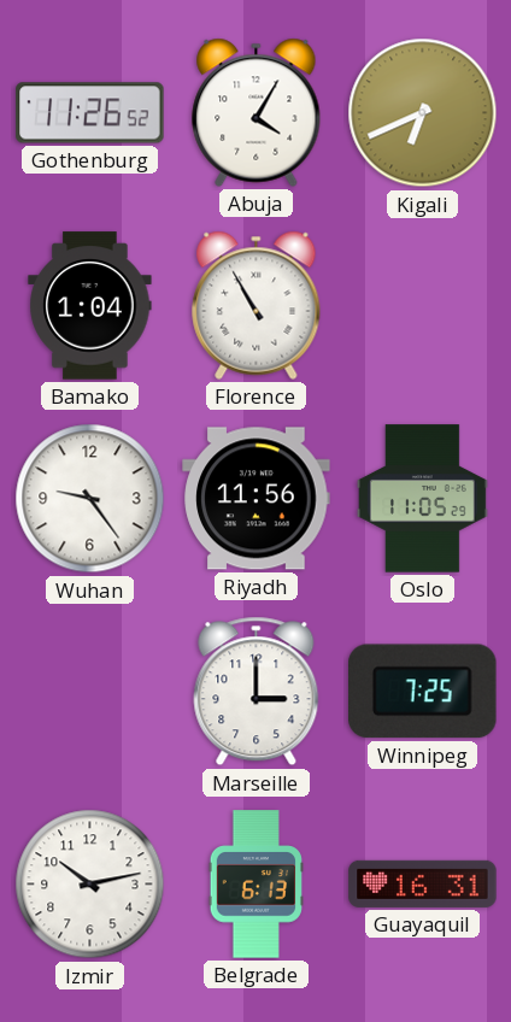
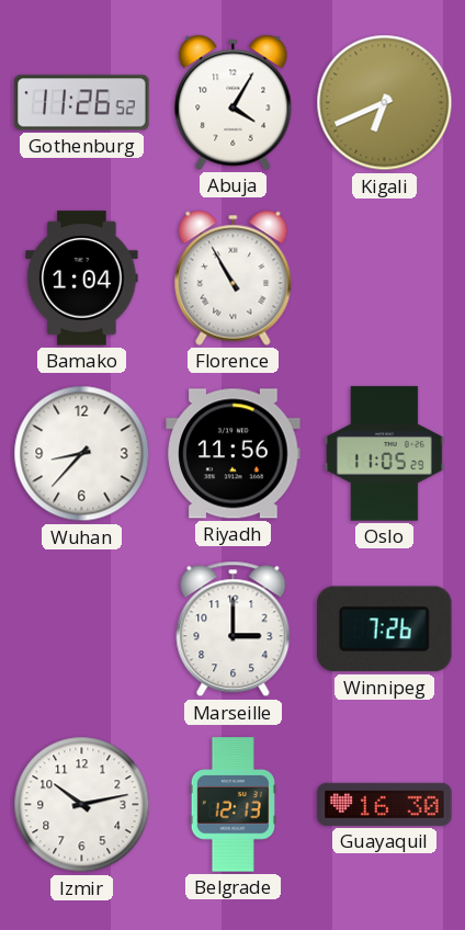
Wuhan: 9:24 -> 8:37 (82, 454)
Winnipeg: 7:25 -> 7:26 (385, 630)
Belgrade: 6:13 -> 12:13 (232, 805)
Guayaquil: 16:31 -> 16:30 (385, 804)
